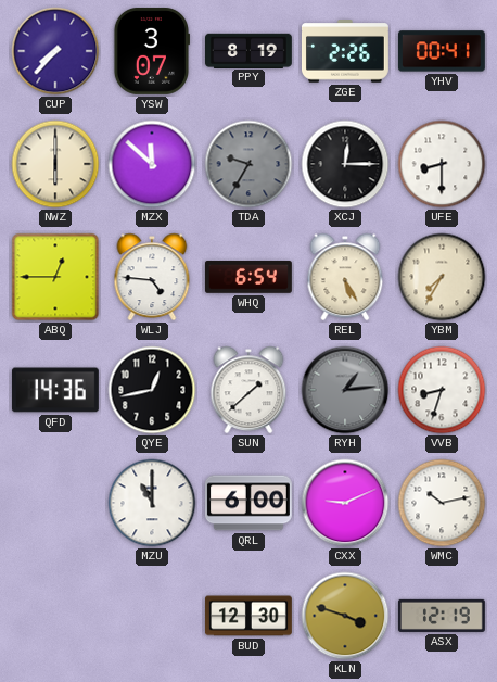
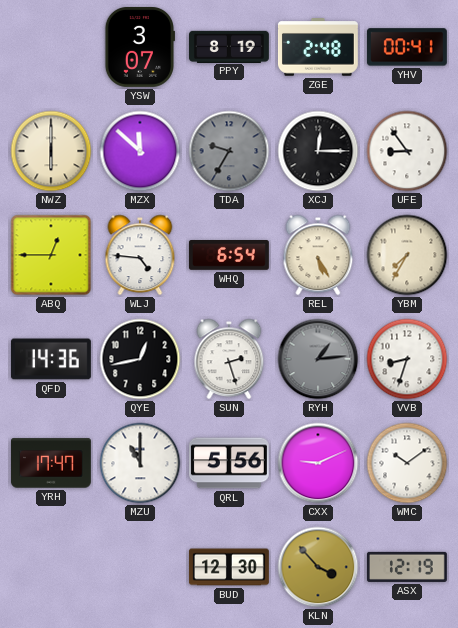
CUP: 7:37 -> none (55, 51)
ZGE: 2:26 -> 2:48 (318, 47)
UFE: 8:30 -> 8:54 (407, 151)
SUN: 1:38 -> 2:27 (229, 359)
YRH: none -> 17:47 (51, 463)
QRL: 6:00 -> 5:56 (229, 463)
WMC: 10:13 -> 10:09 (407, 463)
KLN: 3:48 -> 3:53 (318, 567)
